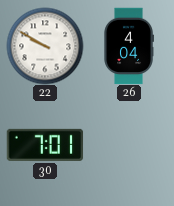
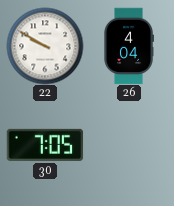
30: 7:01 -> 7:05 (45, 145)
